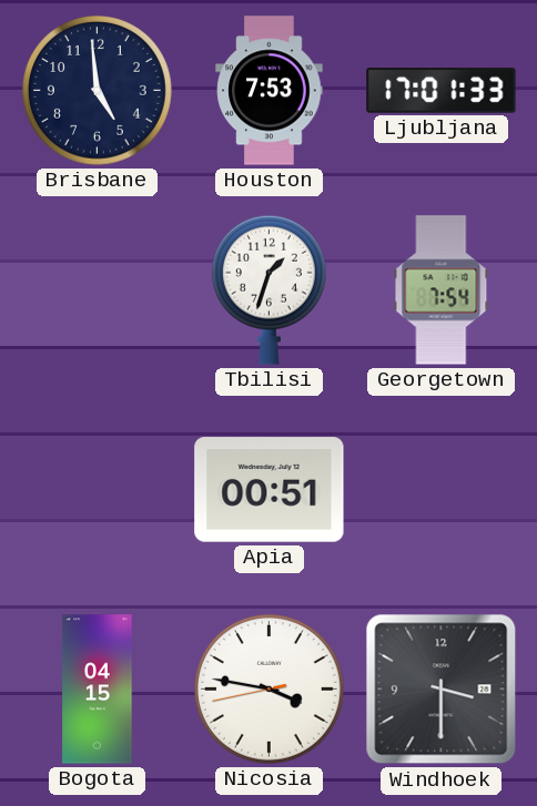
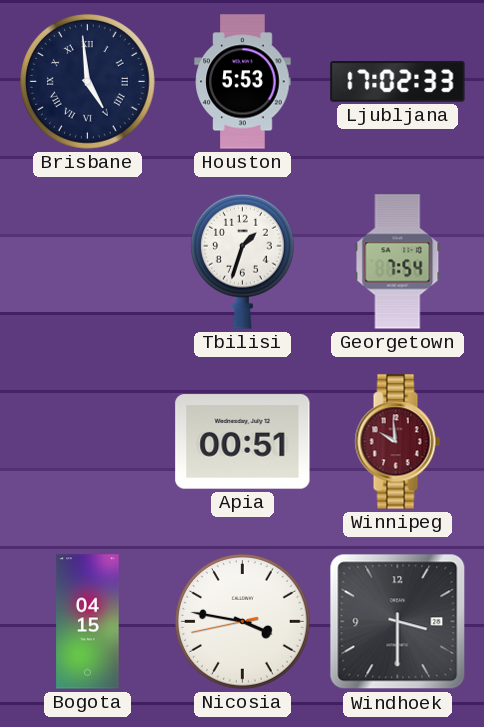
Brisbane numerals: Arabic -> Roman (88, 82)
Houston: 7:53 -> 5:53 (243, 82)
Ljubljana: 17:01 -> 17:02 (398, 82)
Winnipeg: none -> 9:59 (397, 442)
